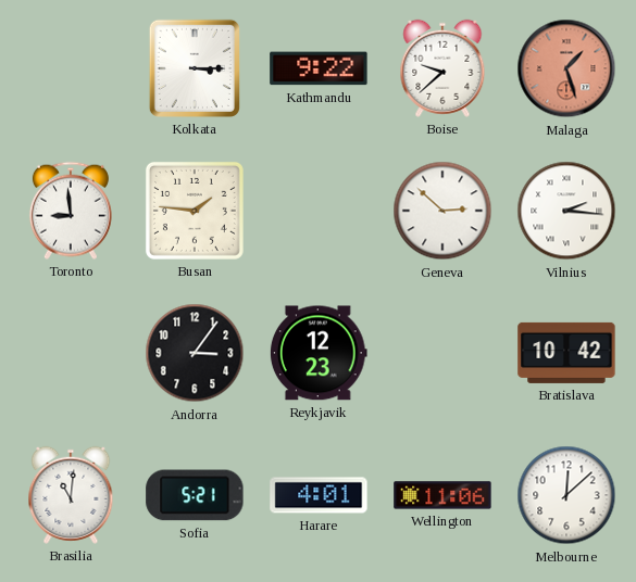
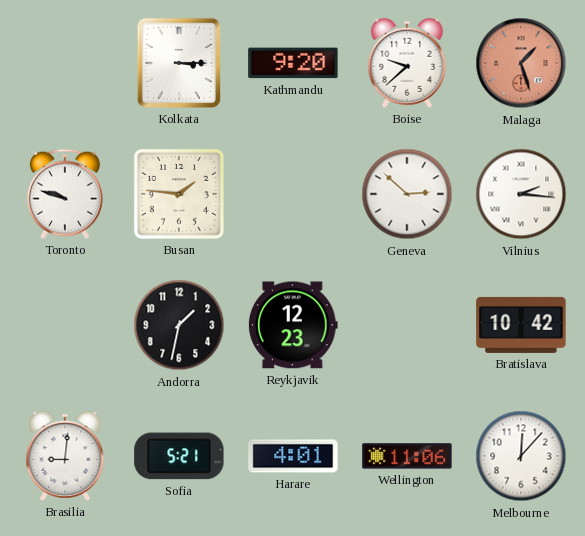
Kathmandu: 9:22 -> 9:20 (293, 63)
Toronto: 8:59 -> 9:48 (65, 194)
Andorra: 3:06 -> 1:32 (179, 325)
Brasilia: 11:01 -> 9:01 (65, 456)
Melbourne: 12:08 -> 12:07 (521, 456)
